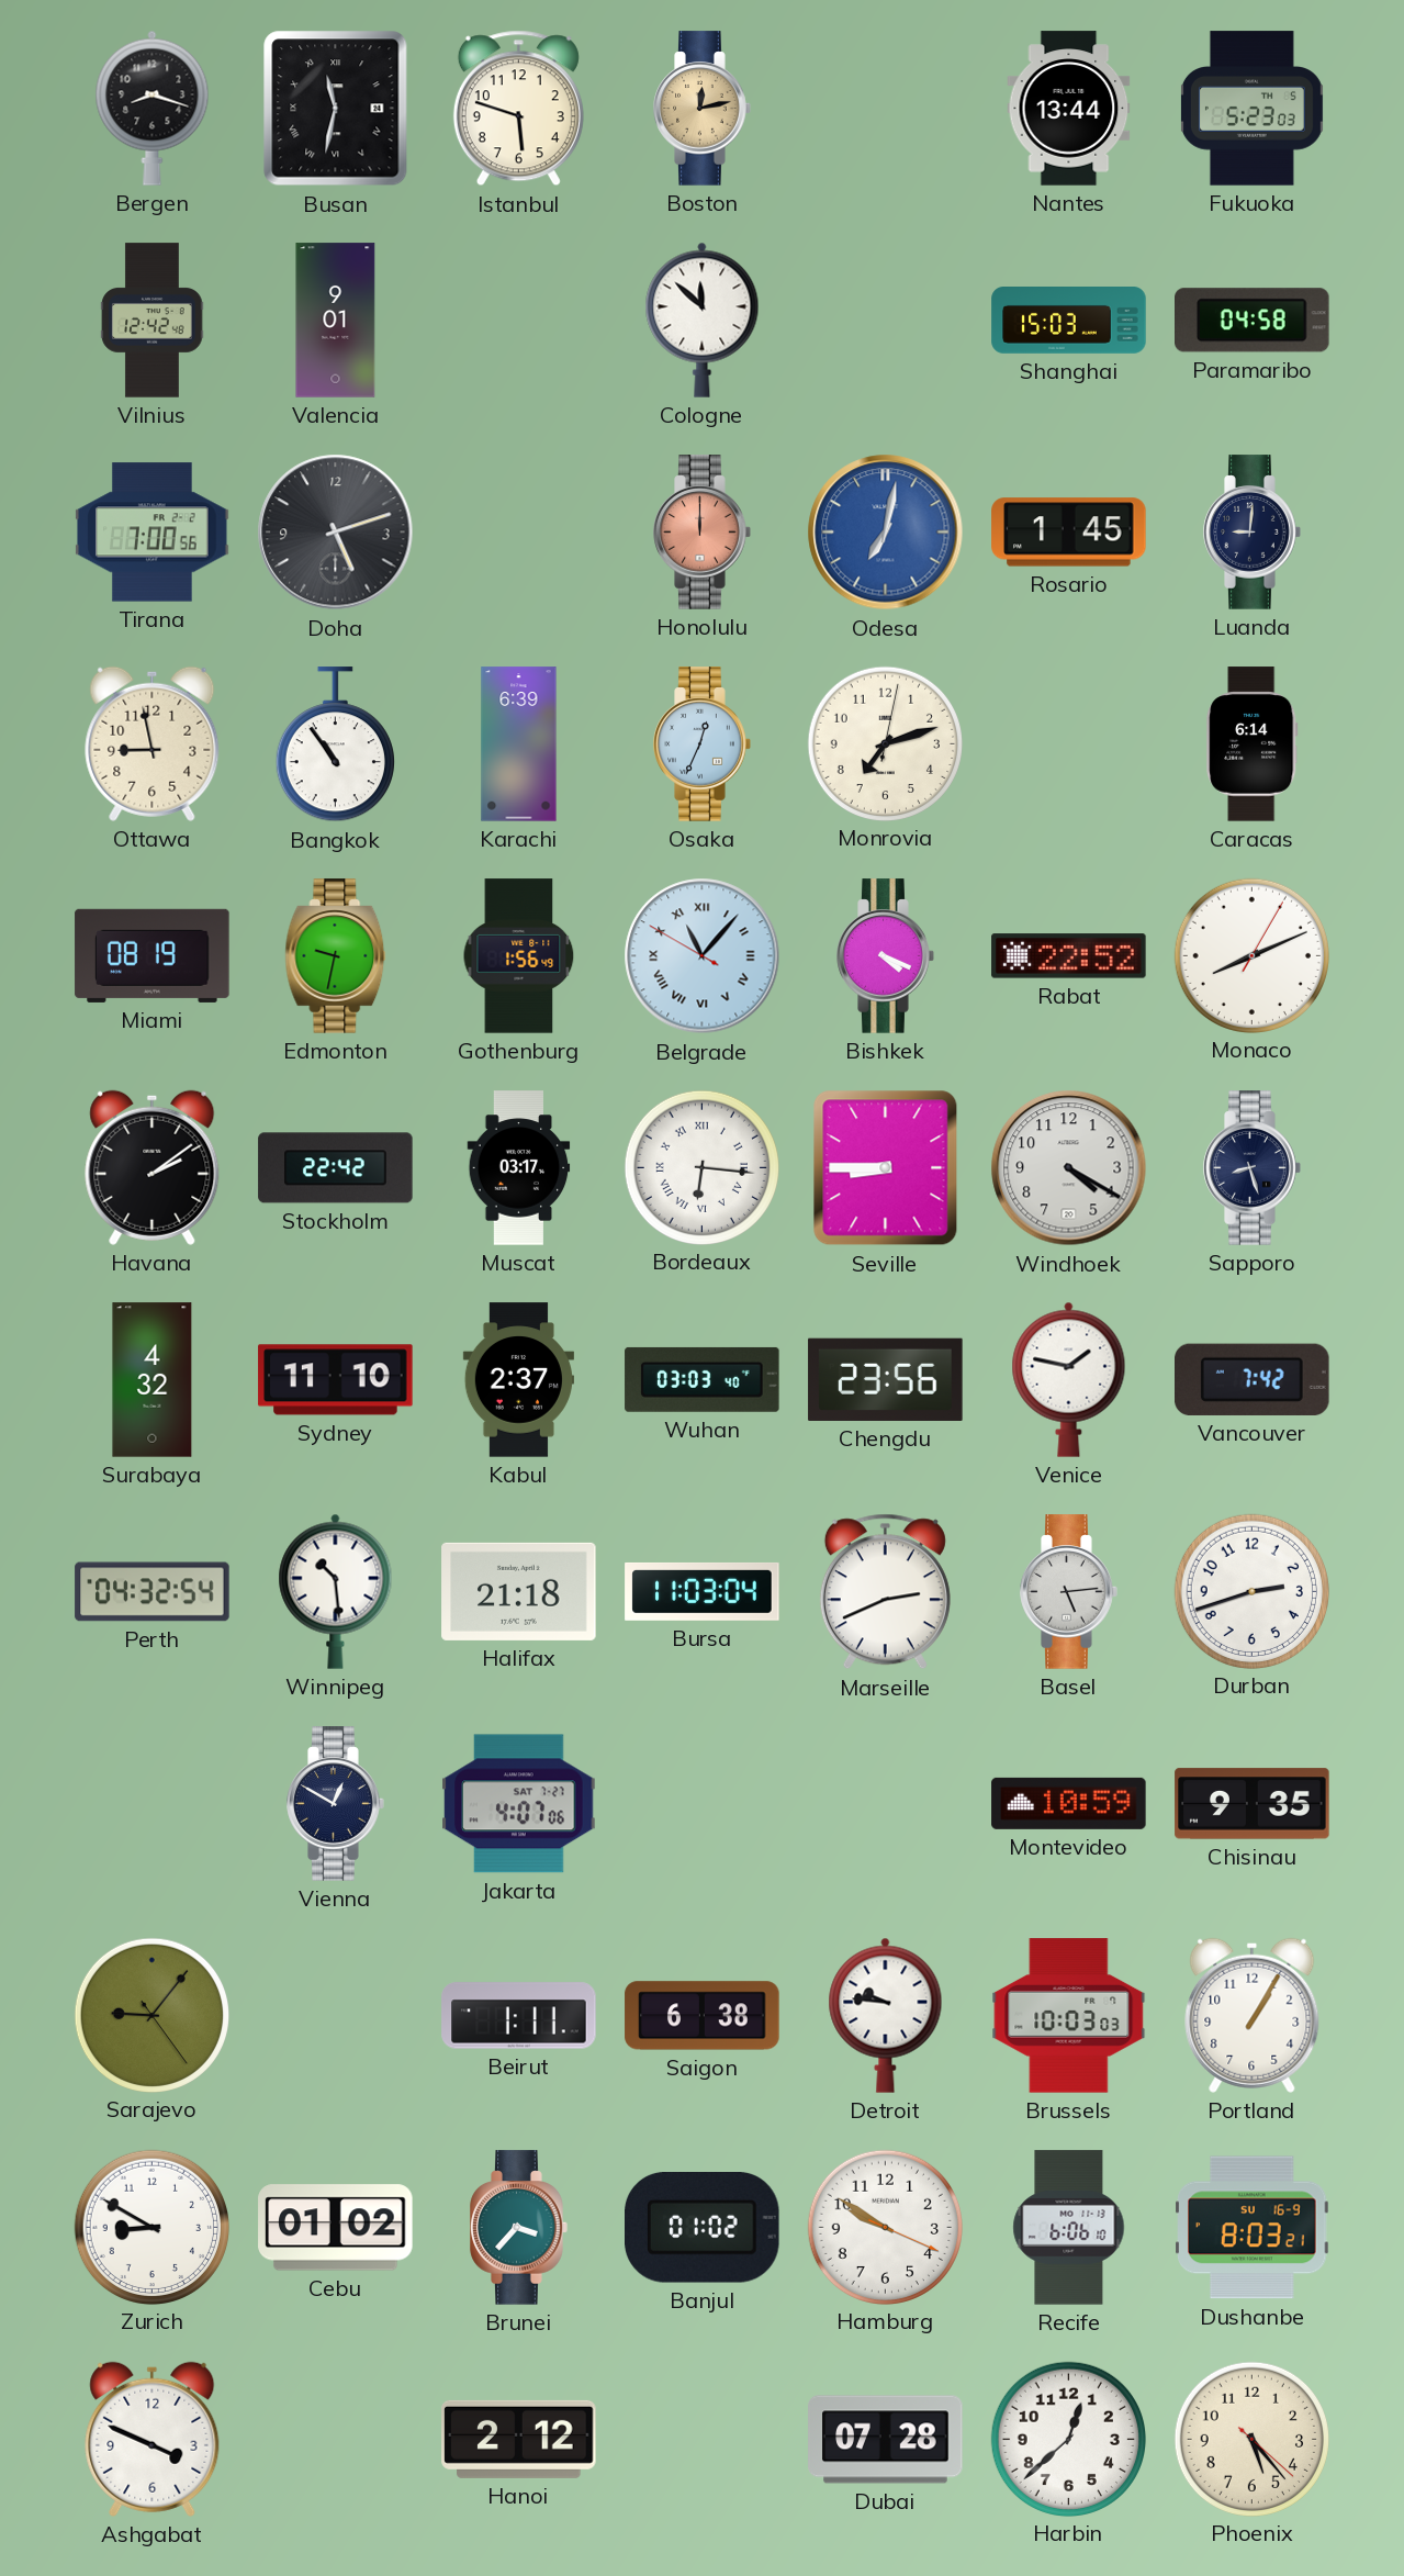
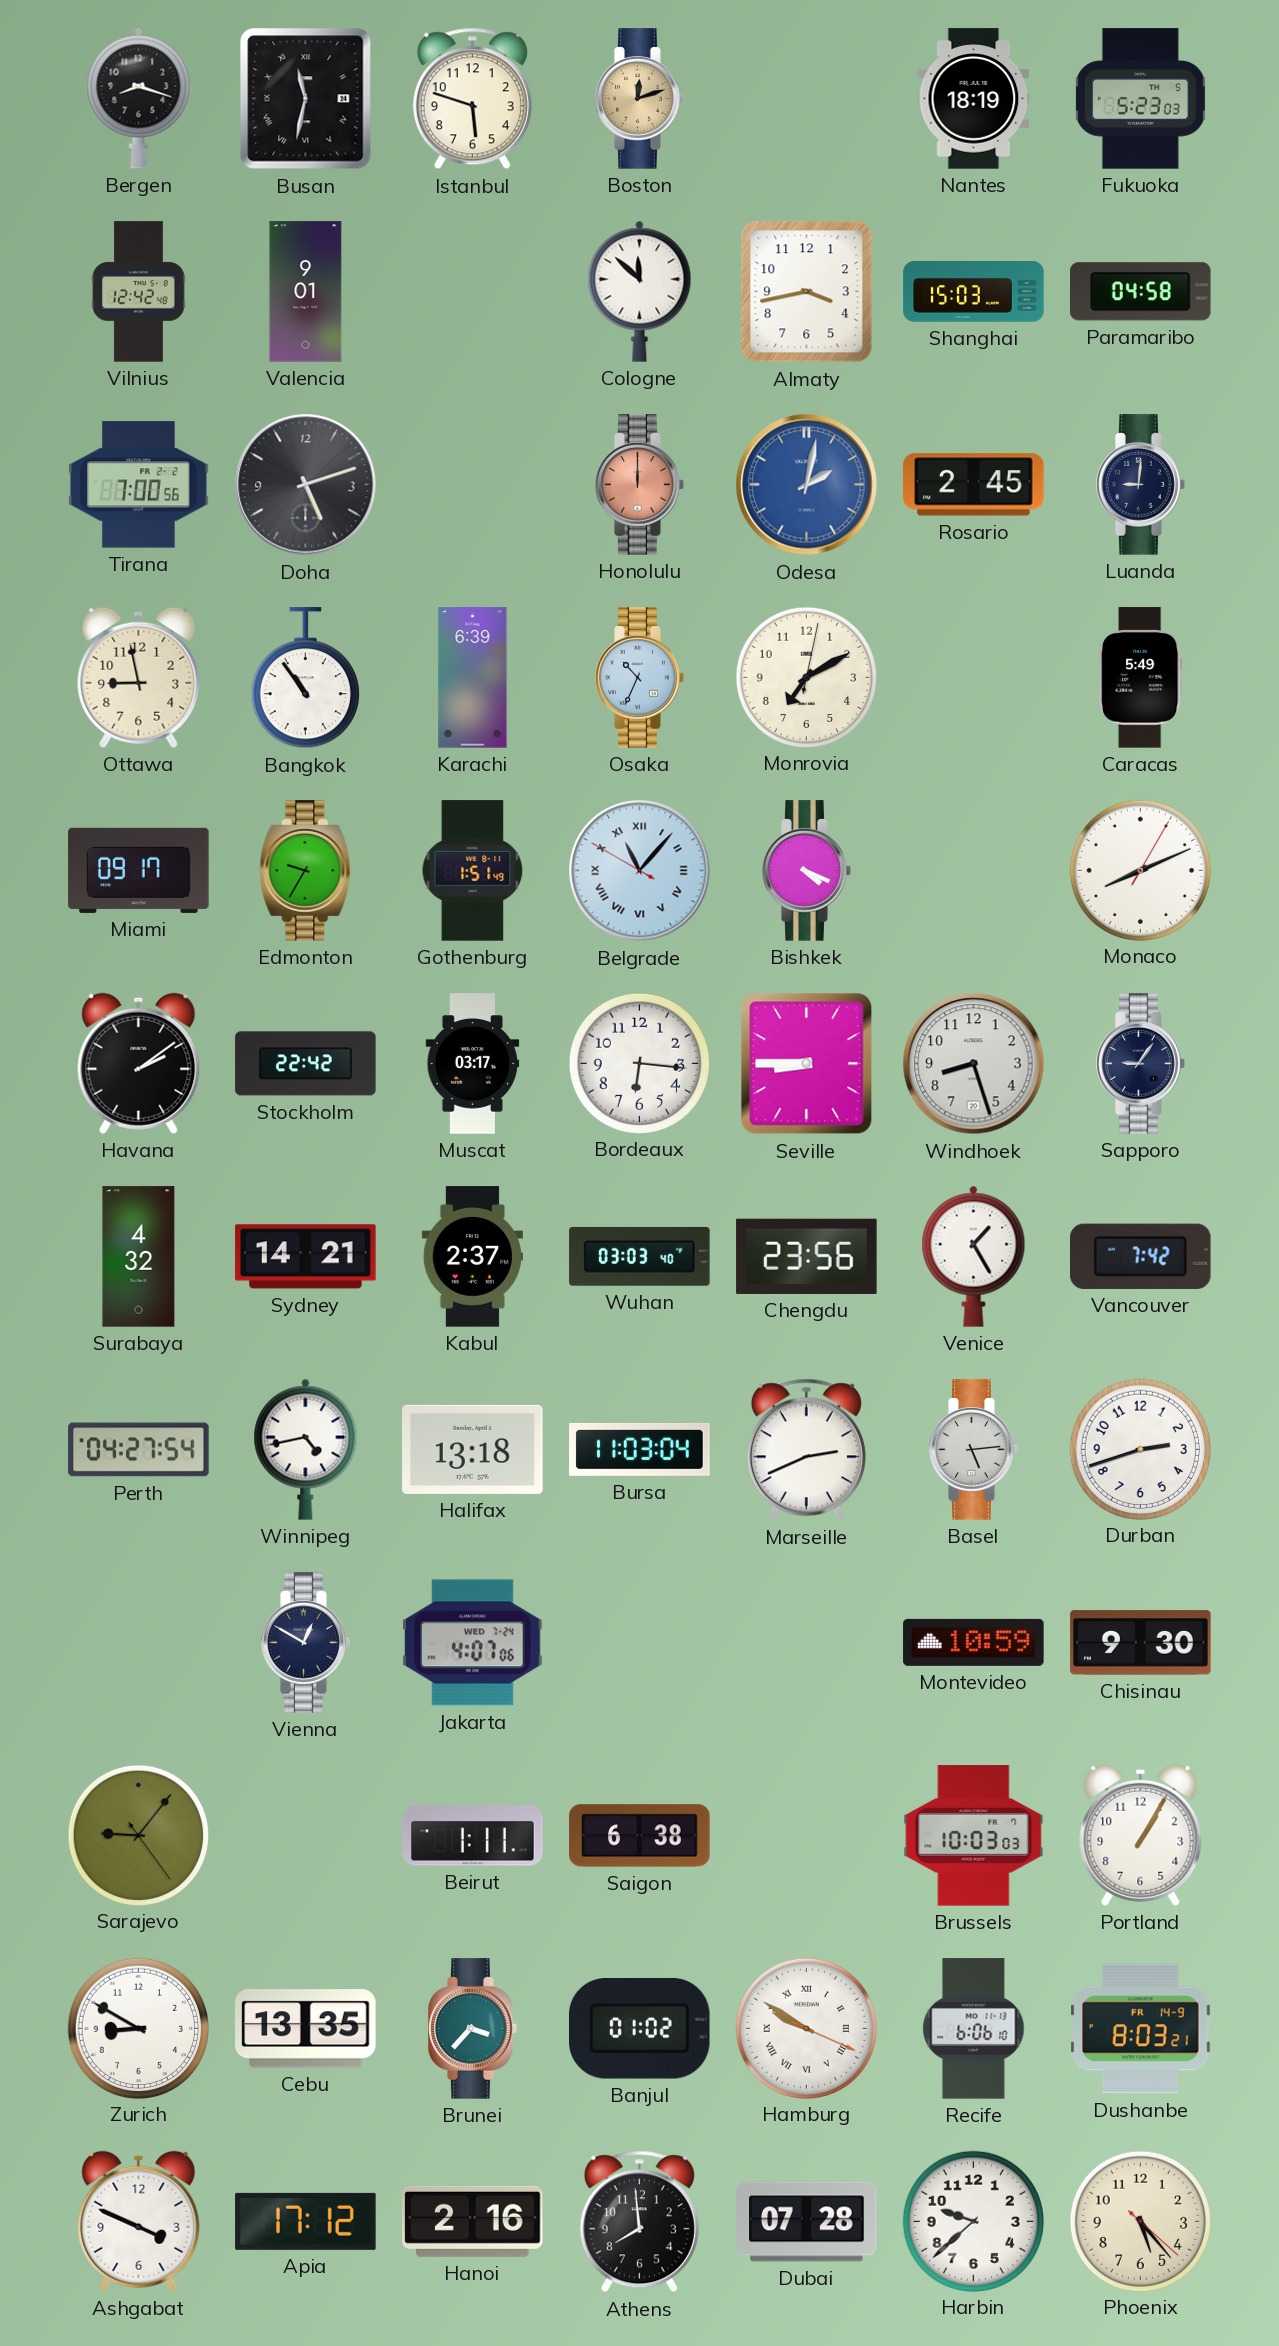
Boston: 12:13 -> 12:12 (640, 99)
Nantes: 13:44 -> 18:19 (974, 99)
Almaty: none -> 3:43 (807, 292)
Odesa: 7:02 -> 2:02 (807, 485)
Rosario: 1:45 -> 2:45 (974, 485)
Osaka: 12:34 -> 10:34 (640, 678)
Monrovia: 7:12 -> 7:10 (806, 677)
Caracas: 6:14 -> 5:49 (1141, 678)
Miami: 08:19 -> 09:17 (139, 870)
Edmonton: 9:32 -> 9:35 (306, 871)
Gothenburg: 1:56 -> 1:51 (473, 871)
Rabat: 22:52 -> none (1069, 956)
Bordeaux numerals: Roman -> Arabic (639, 1063)
Windhoek: 4:20 -> 8:27 (974, 1064)
Sapporo: 8:27 -> 9:06 (1141, 1064)
Sydney: 11:10 -> 14:21 (306, 1257)
Venice: 1:47 -> 1:25 (974, 1256)
Perth: 04:32 -> 04:27 (139, 1450)
Winnipeg: 10:29 -> 4:43 (306, 1449)
Halifax: 21:18 -> 13:18 (473, 1449)
Jakarta date: SAT 7-27 -> WED 7-24 (473, 1643)
Chisinau: 9:35 -> 9:30 (1141, 1643)
Detroit: 9:46 -> none (886, 2015)
Cebu: 01:02 -> 13:35 (306, 2029)
Hamburg numerals: Arabic -> Roman (806, 2028)
Dushanbe date: SU 16-9 -> FR 14-9 (1141, 2029)
Apia: none -> 17:12 (306, 2221)
Hanoi: 2:12 -> 2:16 (473, 2221)
Athens: none -> 7:59 (639, 2222)
Harbin: 12:38 -> 9:38 (973, 2221)
